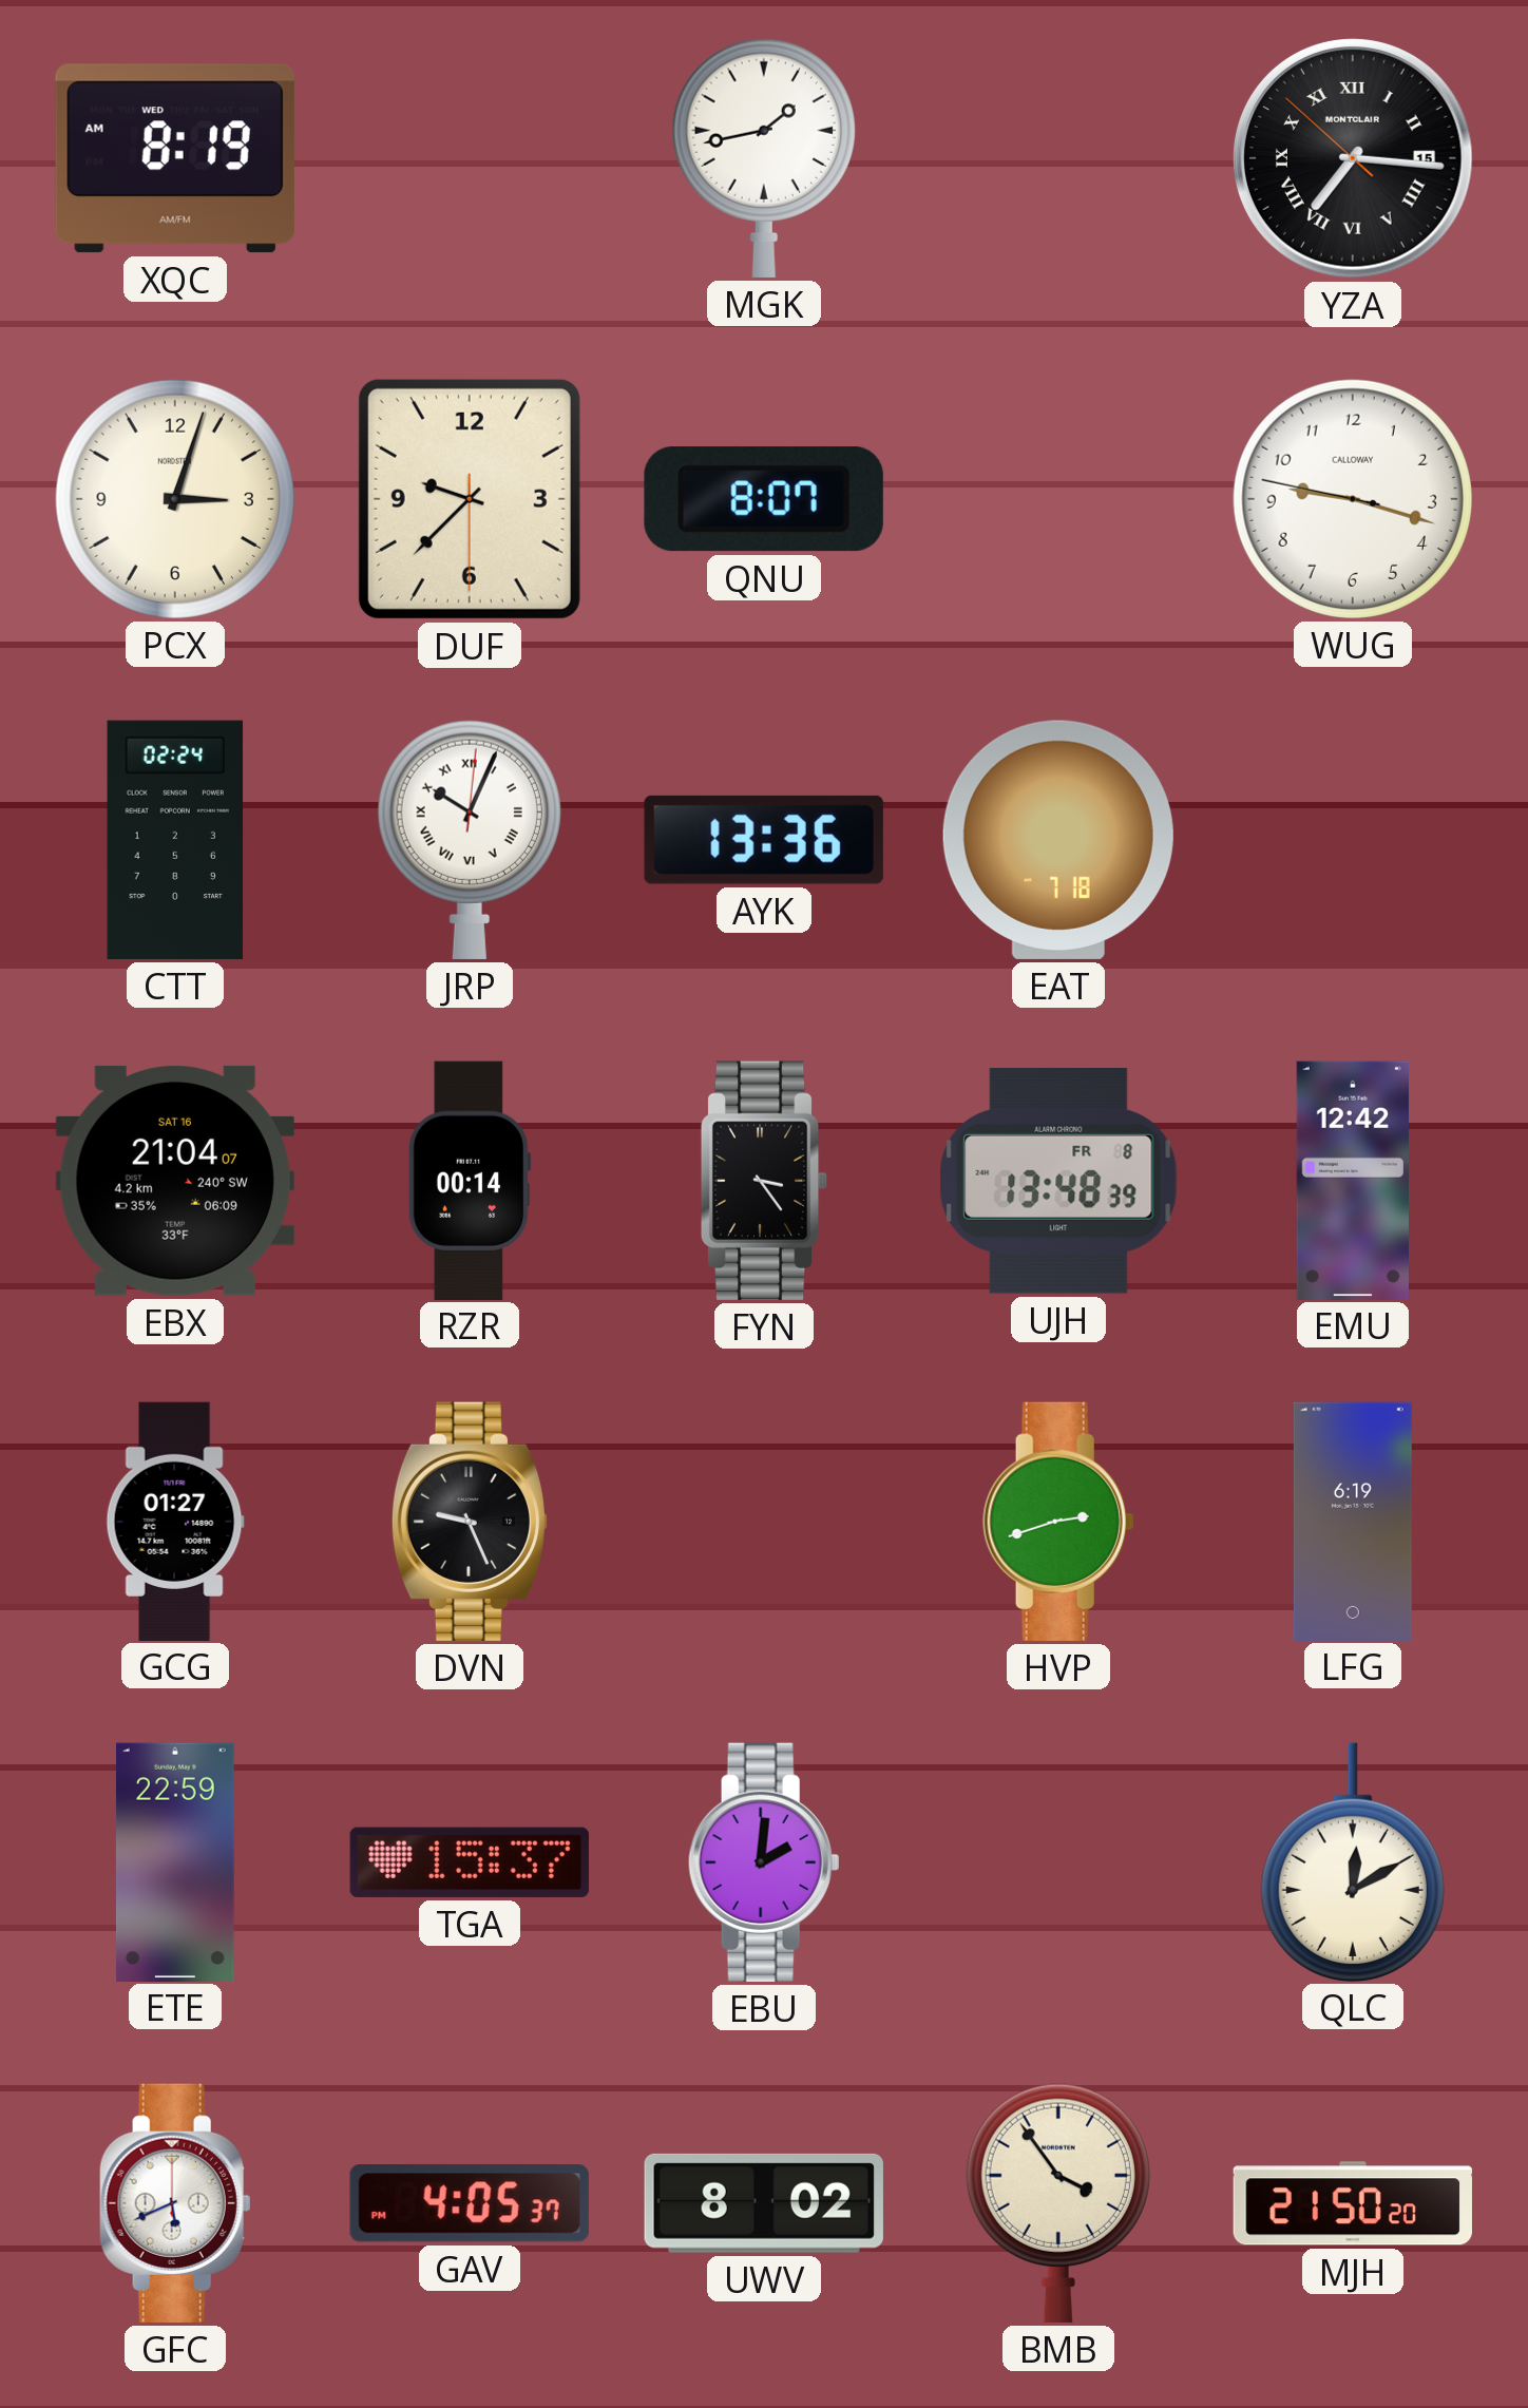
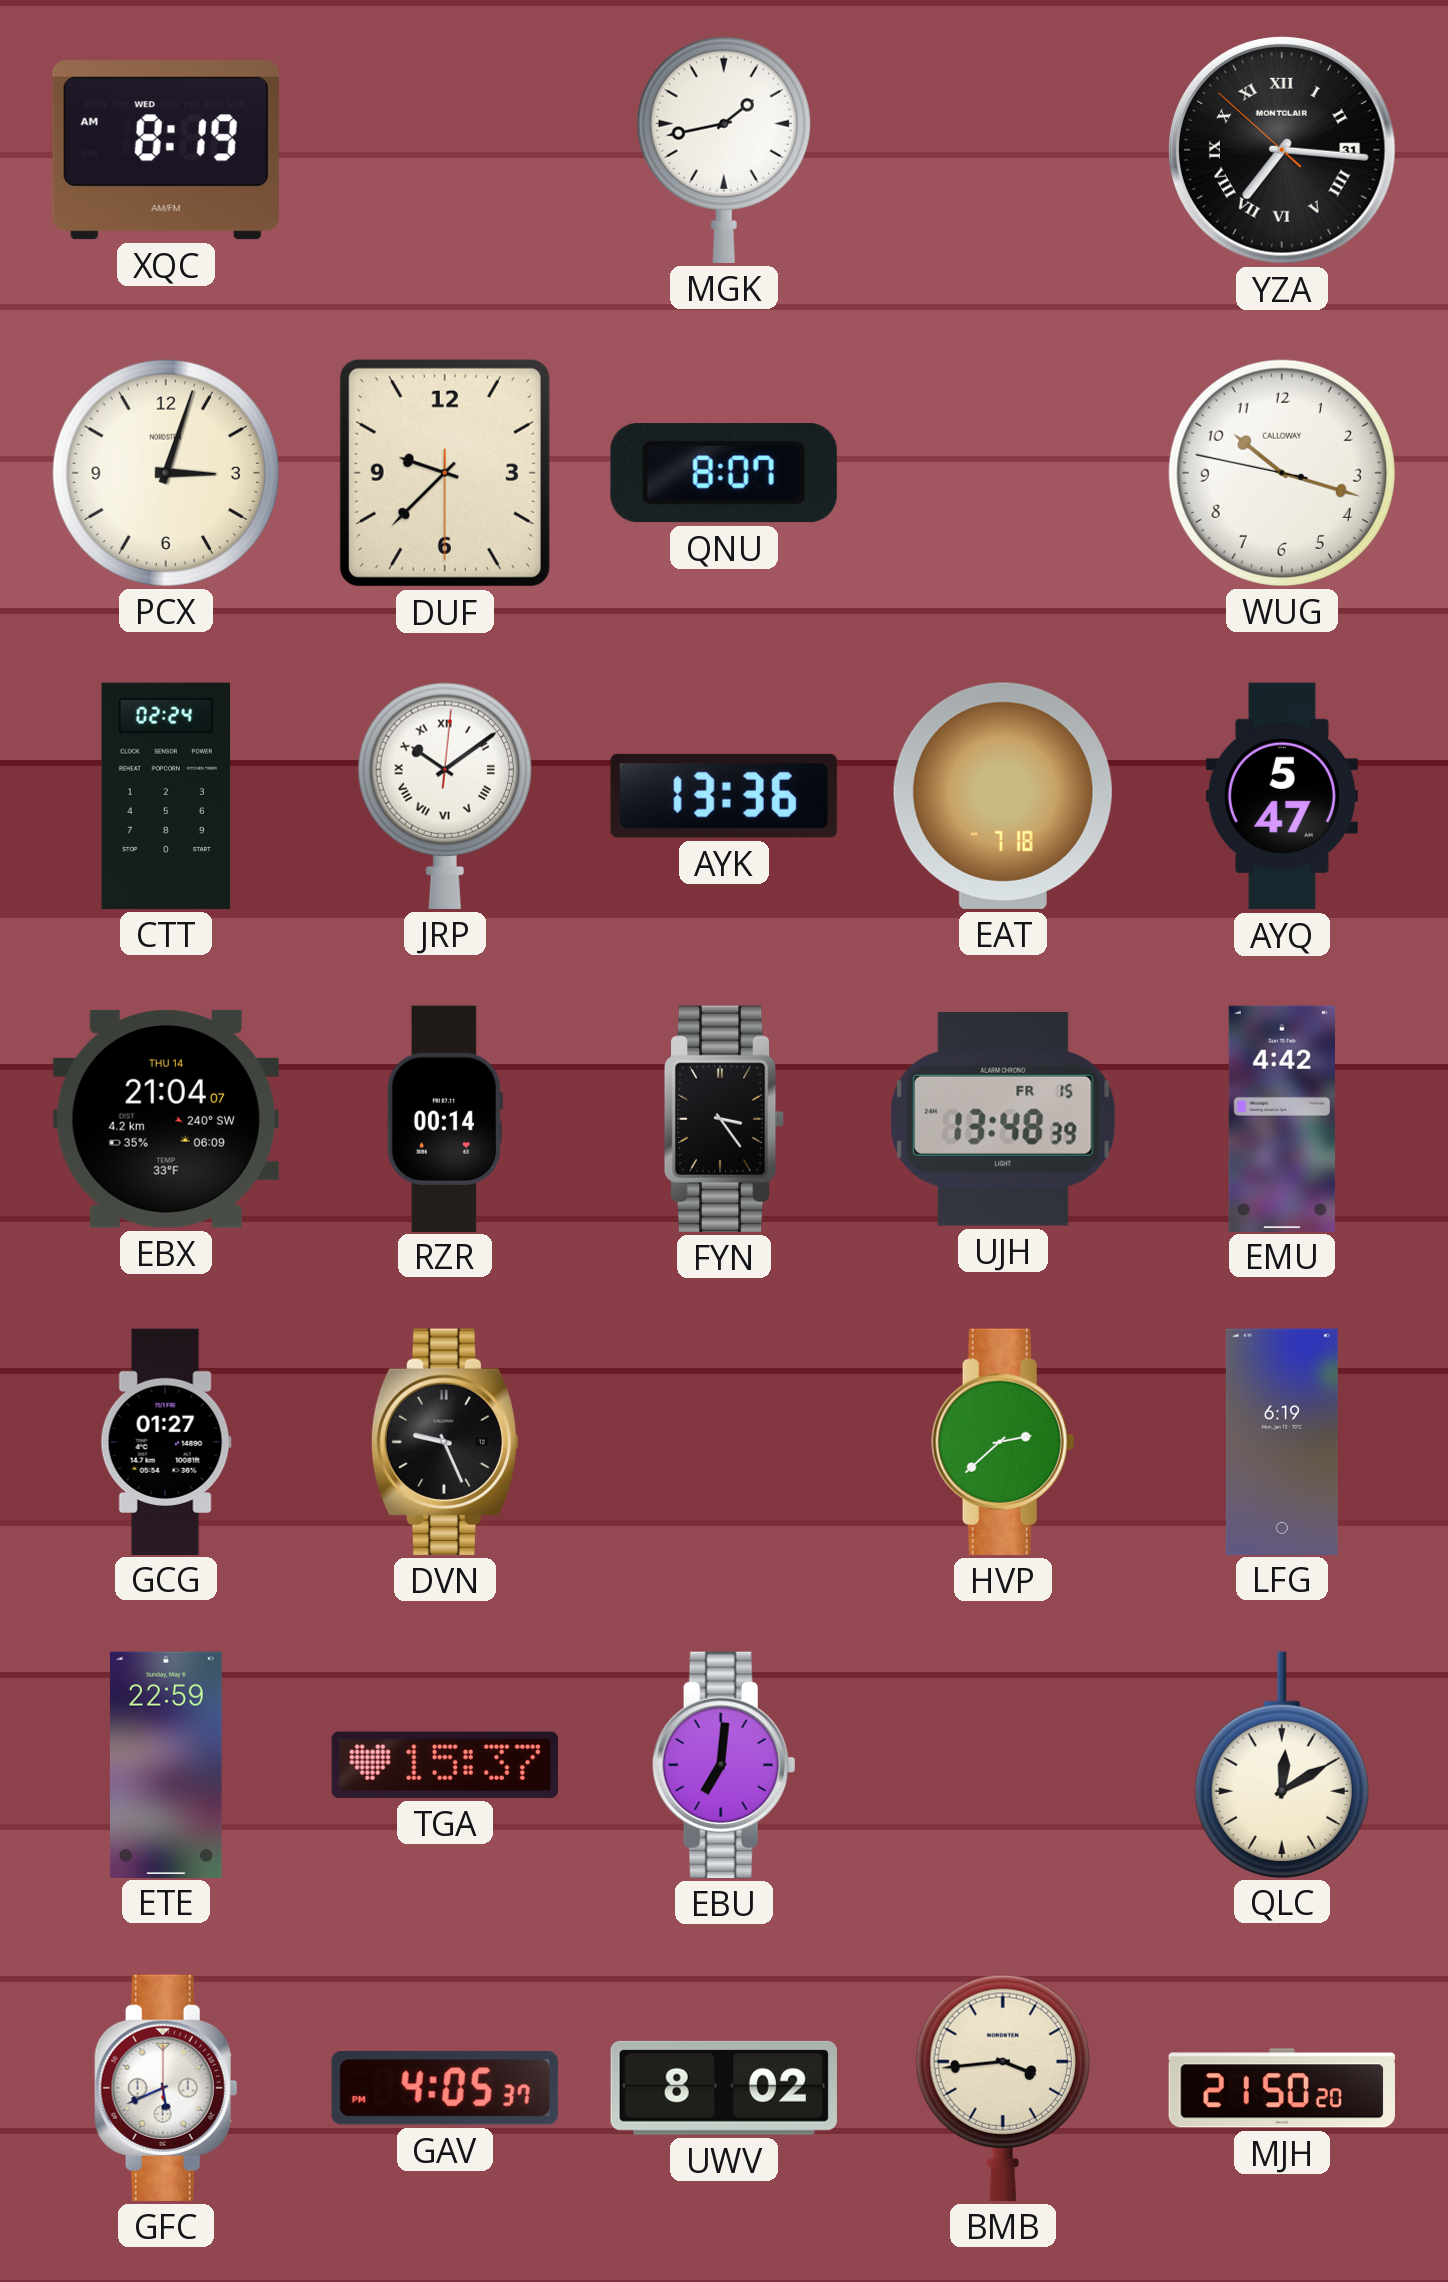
YZA date: 15 -> 31 (1282, 150)
WUG: 9:17 -> 10:17 (1282, 473)
JRP: 10:04 -> 10:09 (445, 796)
AYQ: none -> 5:47 (1282, 796)
EBX date: SAT 16 -> THU 14 (166, 1119)
UJH date: FR 8 -> FR 15 (1003, 1120)
EMU: 12:42 -> 4:42 (1282, 1118)
HVP: 2:42 -> 2:38 (1003, 1442)
EBU: 2:01 -> 7:01 (724, 1765)
BMB: 3:54 -> 3:44 (1003, 2088)
